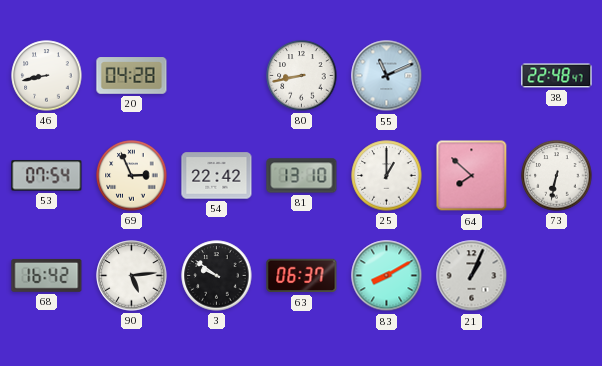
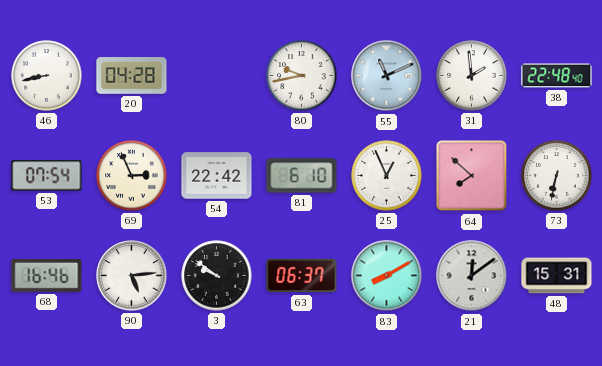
80: 8:43 -> 9:43 (302, 76)
31: none -> 1:59 (472, 76)
38: 22:48:47 -> 22:48:40 (557, 76)
81: 13:10 -> 6:10 (302, 176)
25: 1:00 -> 12:56 (387, 176)
68: 16:42 -> 16:46 (47, 275)
21: 1:04 -> 12:09 (472, 276)
48: none -> 15:31 (557, 276)
